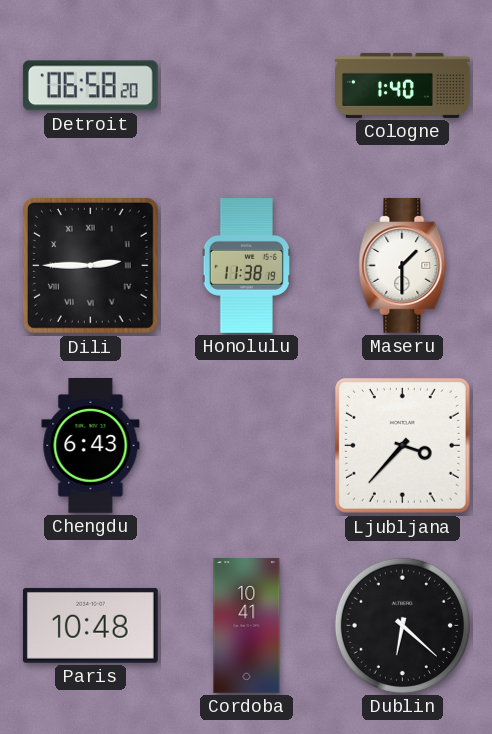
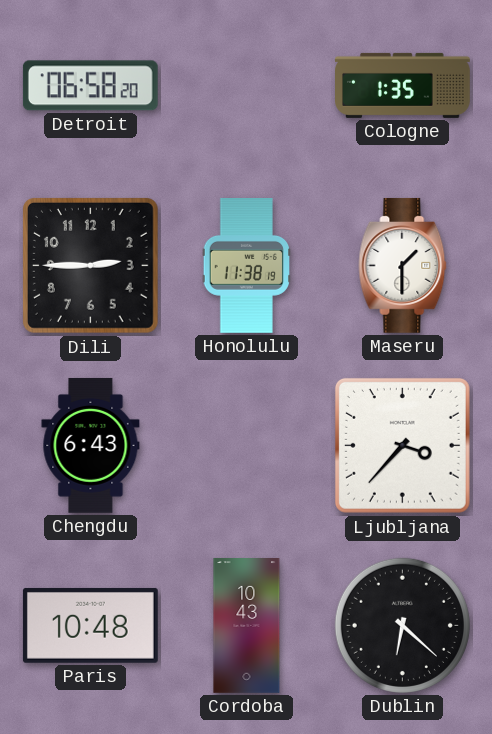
Cologne: 1:40 -> 1:35 (403, 85)
Dili numerals: Roman -> Arabic (90, 265)
Cordoba: 10:41 -> 10:43 (247, 626)
